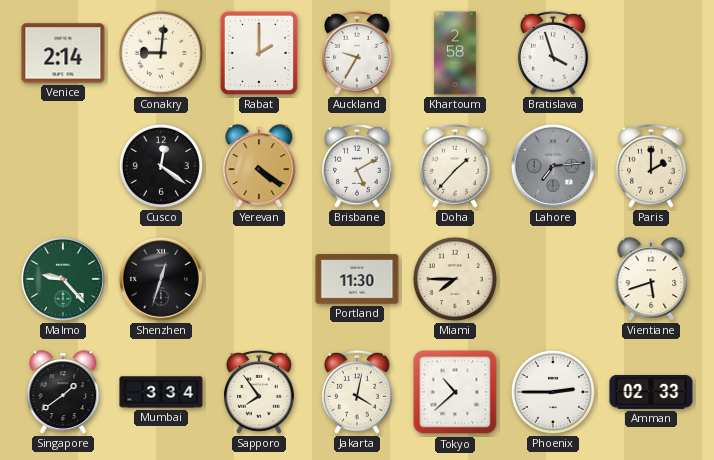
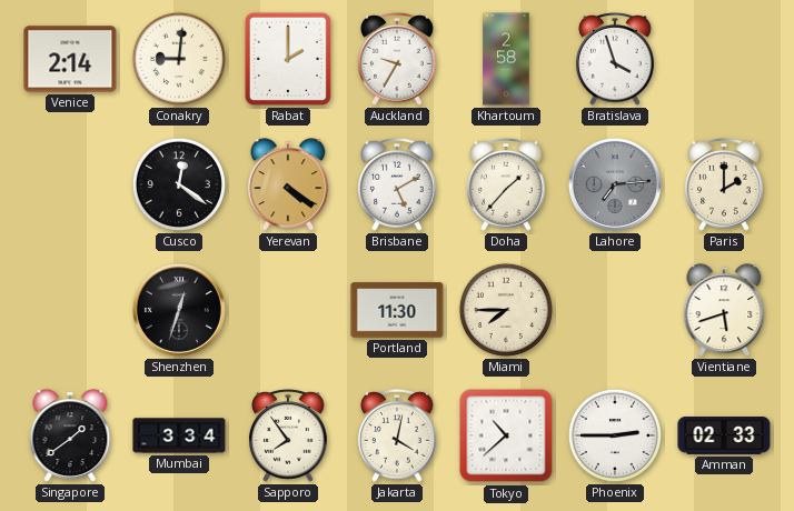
Malmo: 9:23 -> none (63, 279)
